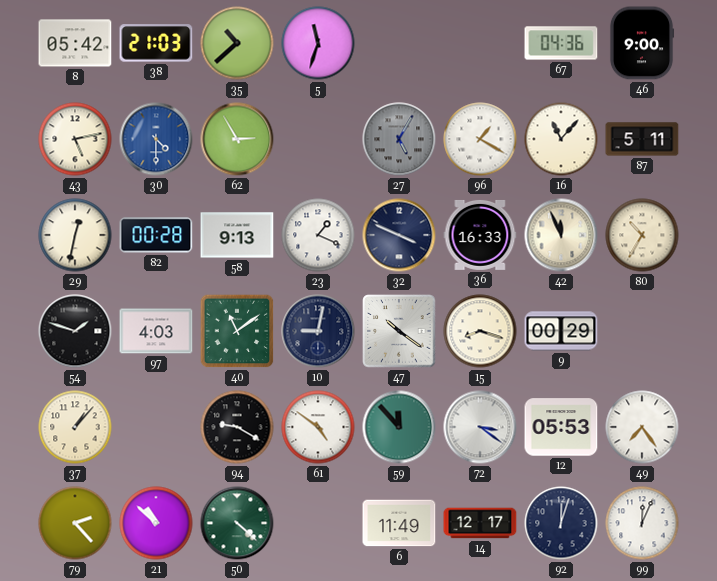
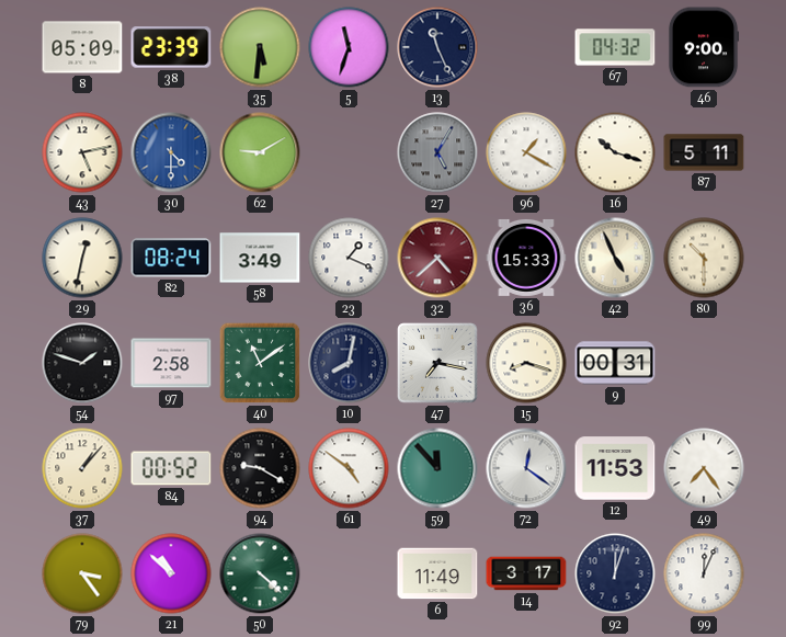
8: 05:42 -> 05:09 (82, 47)
38: 21:03 -> 23:39 (171, 47)
35: 10:38 -> 5:31 (260, 47)
13: none -> 11:26 (437, 47)
67: 04:36 -> 04:32 (615, 47)
62: 2:55 -> 9:10 (260, 152)
16: 11:07 -> 10:18 (615, 152)
82: 00:28 -> 08:24 (171, 258)
58: 9:13 -> 3:49 (260, 258)
32: 3:49 -> 4:38 (437, 258)
32 dial: navy -> burgundy (437, 258)
36: 16:33 -> 15:33 (526, 258)
42: 11:56 -> 4:56 (615, 258)
80: 10:35 -> 10:30 (704, 258)
97: 4:03 -> 2:58 (171, 363)
10: 9:02 -> 8:02 (349, 363)
47: 10:21 -> 7:17 (437, 363)
9: 00:29 -> 00:31 (615, 363)
84: none -> 00:52 (171, 468)
72: 3:21 -> 12:21 (526, 468)
12: 05:53 -> 11:53 (615, 468)
79: 2:23 -> 3:24 (82, 573)
14: 12:17 -> 3:17 (526, 573)
